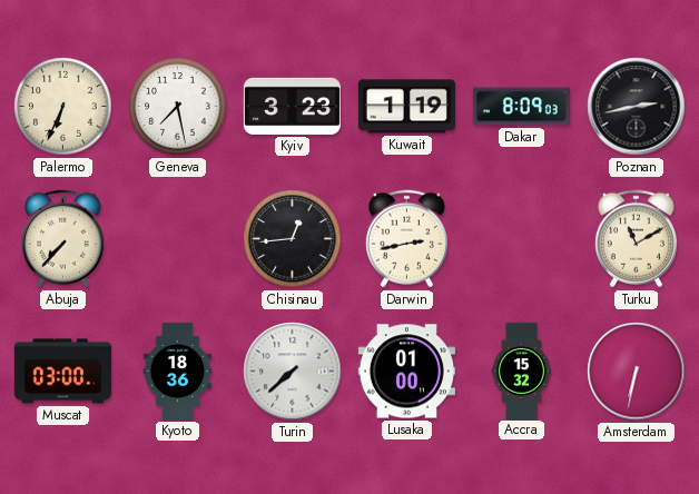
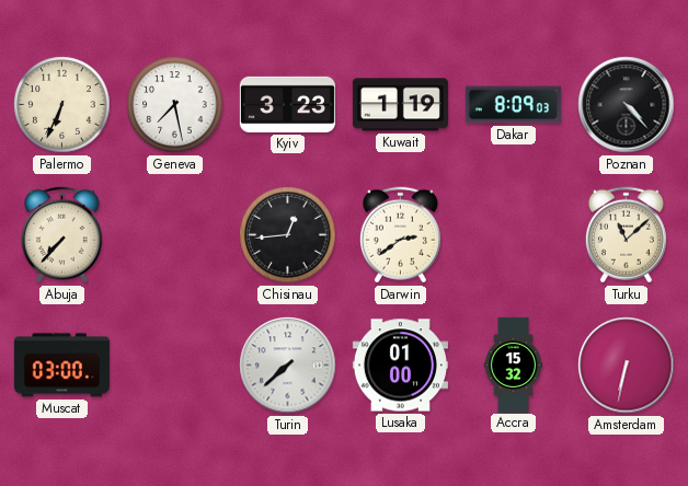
Poznan: 2:43 -> 4:23 (627, 105)
Darwin: 2:43 -> 2:39 (400, 235)
Turku: 11:10 -> 11:08 (626, 235)
Kyoto: 18:36 -> none (178, 370)
